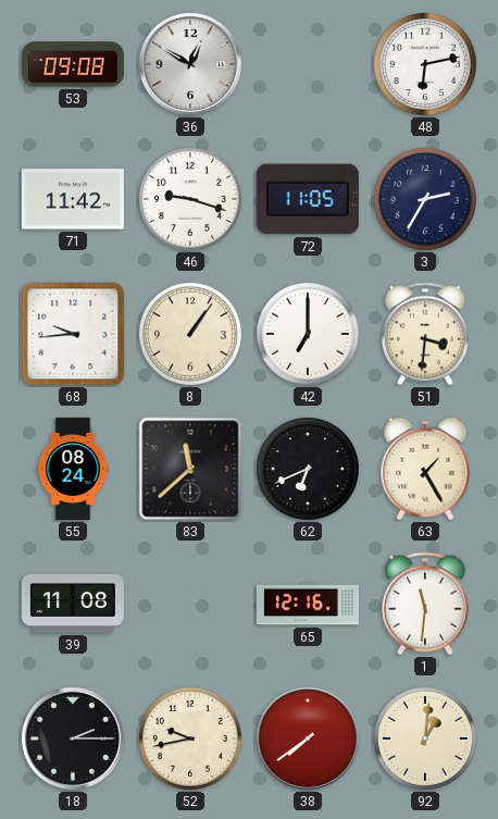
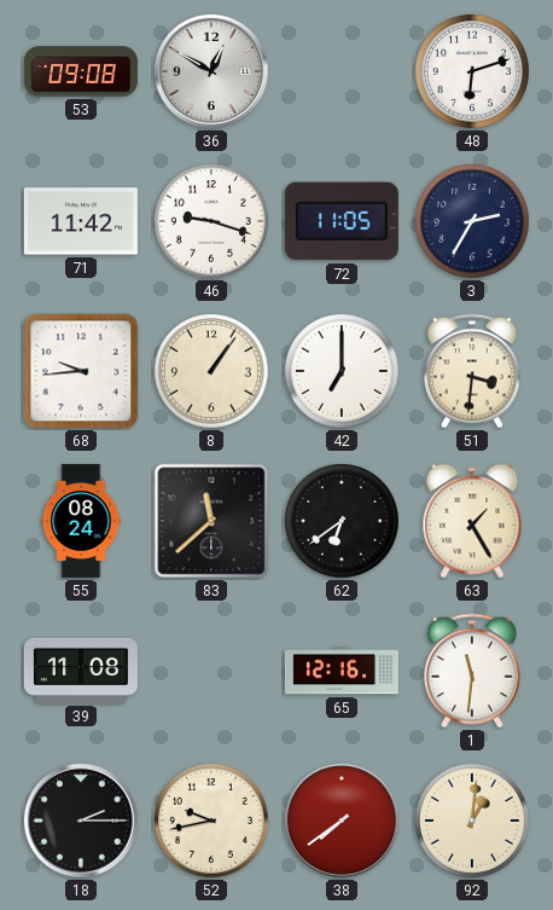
48: 6:13 -> 6:12 (473, 73)
62: 6:41 -> 6:39 (343, 522)
